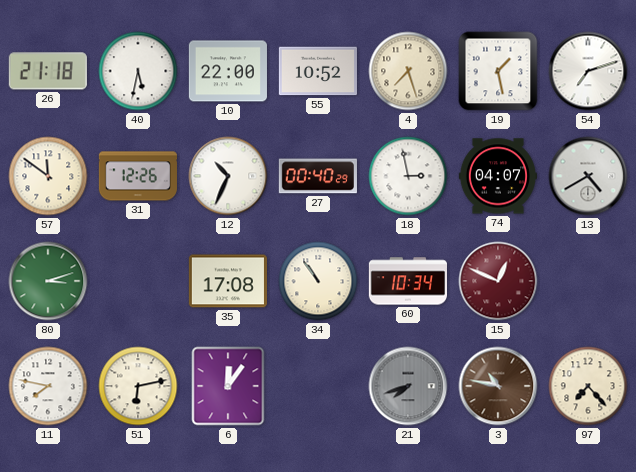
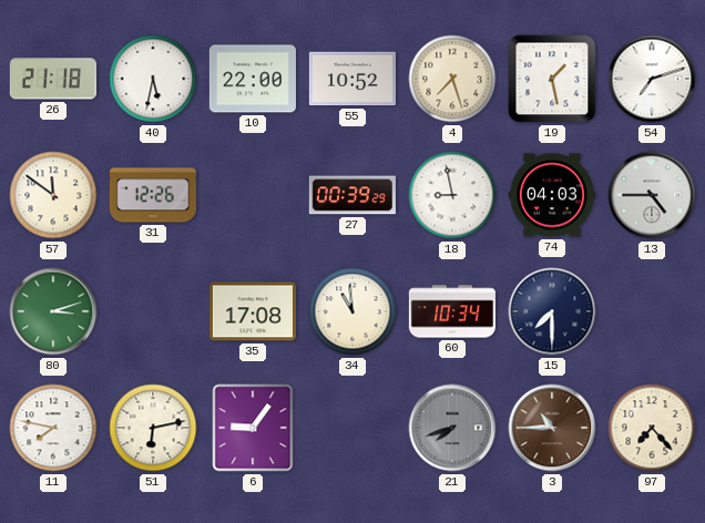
12: 10:34 -> none (228, 176)
27: 00:40 -> 00:39 (352, 195)
18: 2:58 -> 8:58 (452, 195)
74: 04:07 -> 04:03 (552, 195)
13: 4:40 -> 4:45 (652, 195)
34: 10:54 -> 10:59 (352, 311)
15: 12:49 -> 7:30 (552, 311)
15 dial: burgundy -> navy (552, 311)
6: 12:06 -> 9:06 (253, 428)
3: 10:47 -> 10:45 (552, 428)
